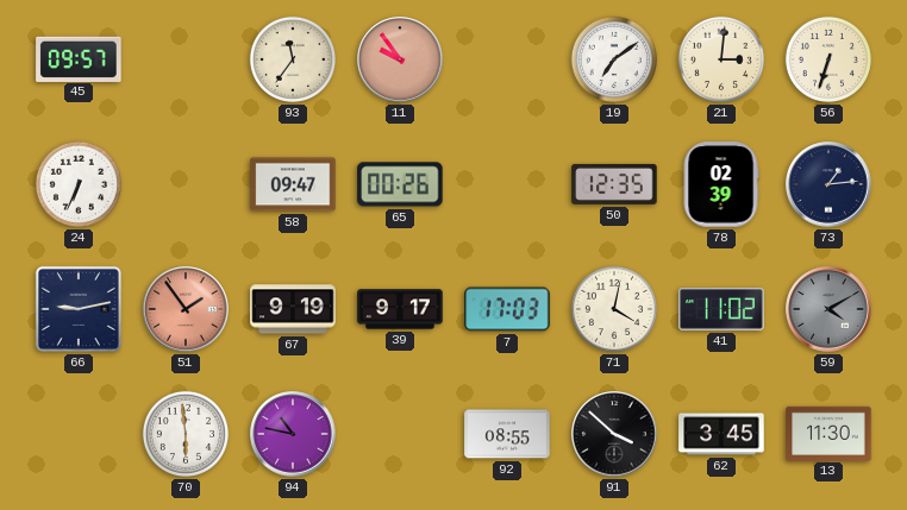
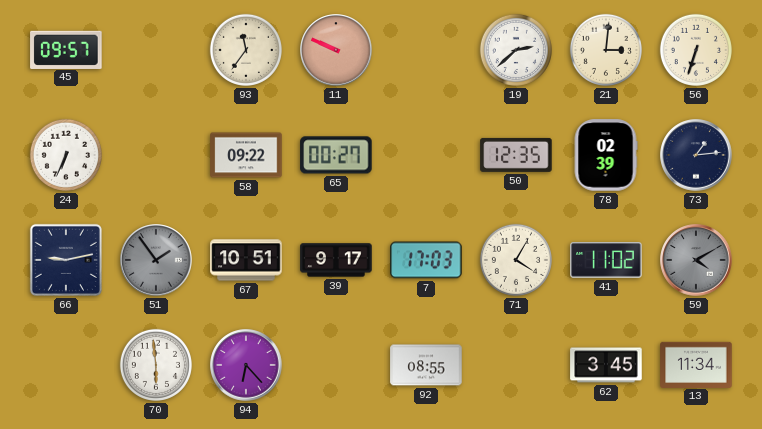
11: 9:54 -> 9:49 (336, 50)
19: 7:09 -> 2:38 (516, 50)
58: 09:47 -> 09:22 (246, 155)
65: 00:26 -> 00:27 (336, 155)
51 dial: salmon -> grey (156, 260)
67: 9:19 -> 10:51 (246, 260)
71: 4:02 -> 4:05 (516, 260)
94: 10:47 -> 6:23 (246, 365)
91: 3:52 -> none (614, 434)
13: 11:30 -> 11:34 (696, 364)
